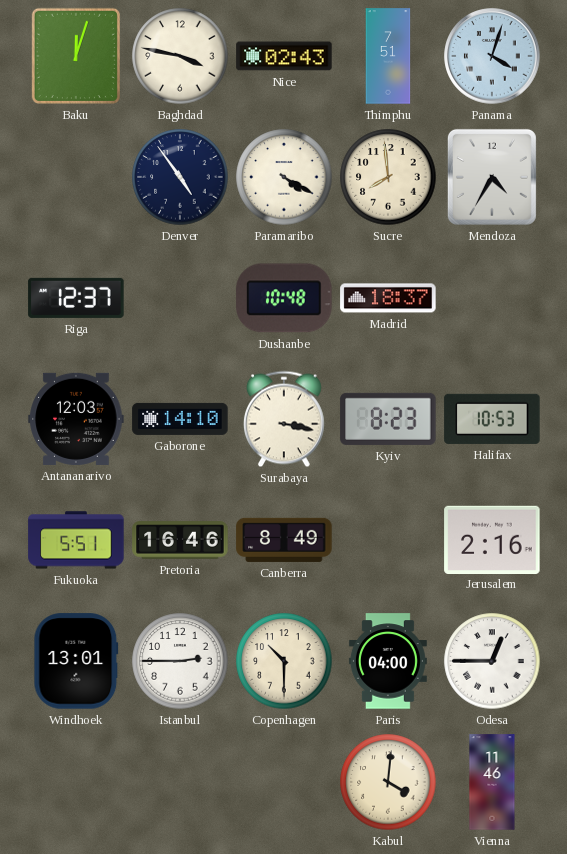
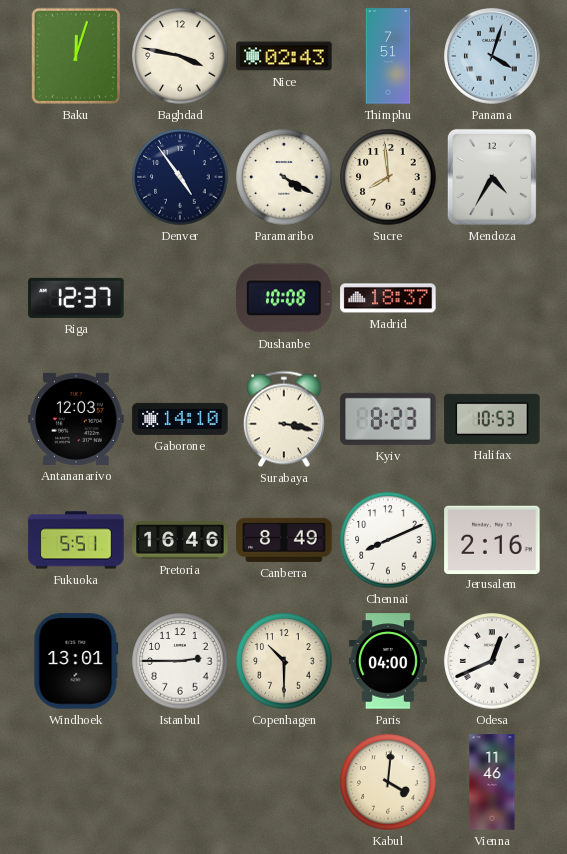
Dushanbe: 10:48 -> 10:08 (284, 298)
Chennai: none -> 8:11 (388, 540)
Odesa: 12:45 -> 12:41 (492, 661)
